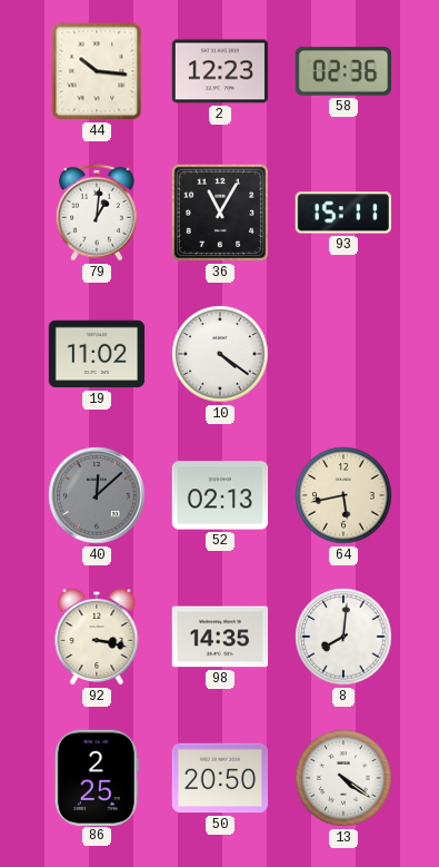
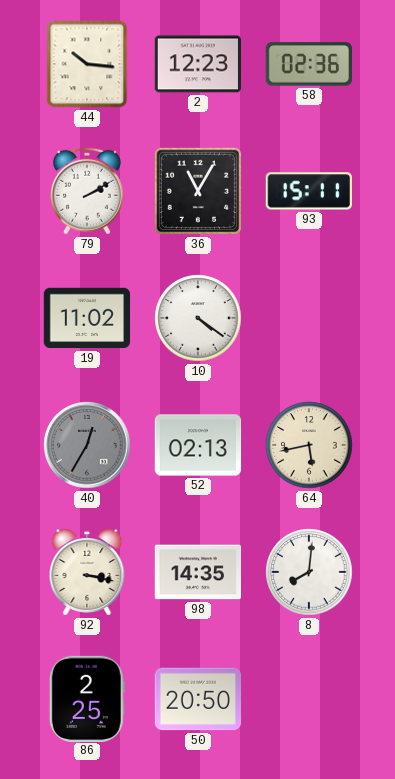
79: 1:01 -> 2:10 (87, 191)
40: 12:08 -> 12:35 (87, 445)
13: 4:21 -> none (343, 778)
